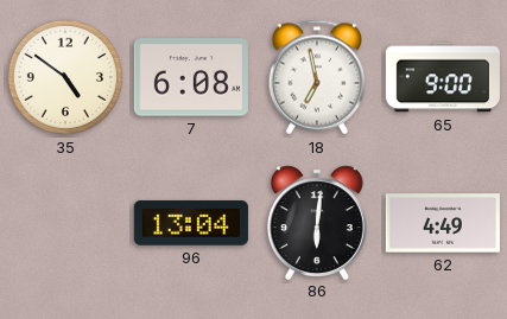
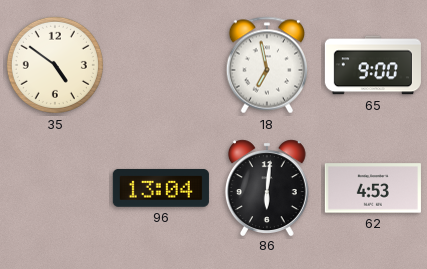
7: 6:08 -> none (191, 77)
62: 4:49 -> 4:53 (373, 188)
